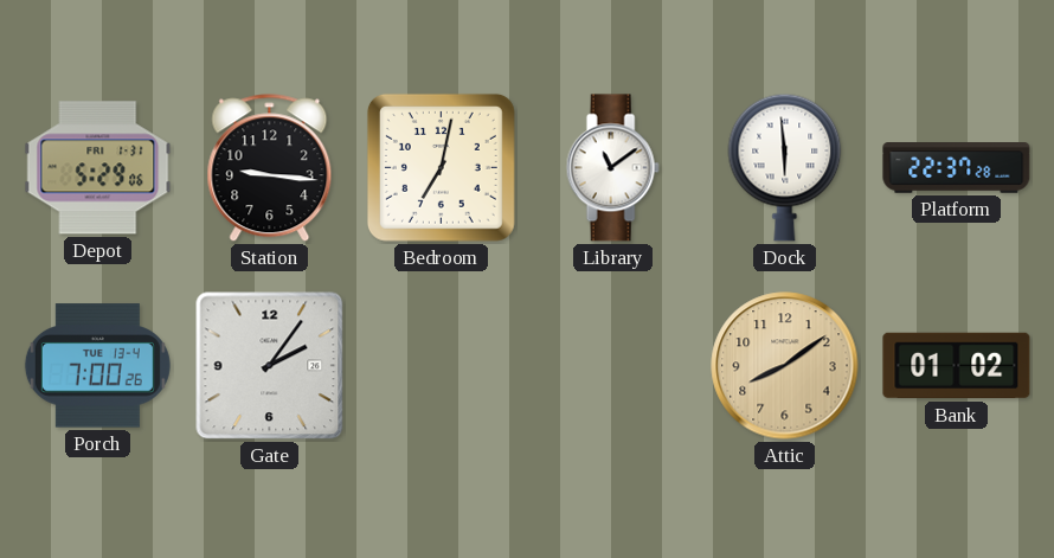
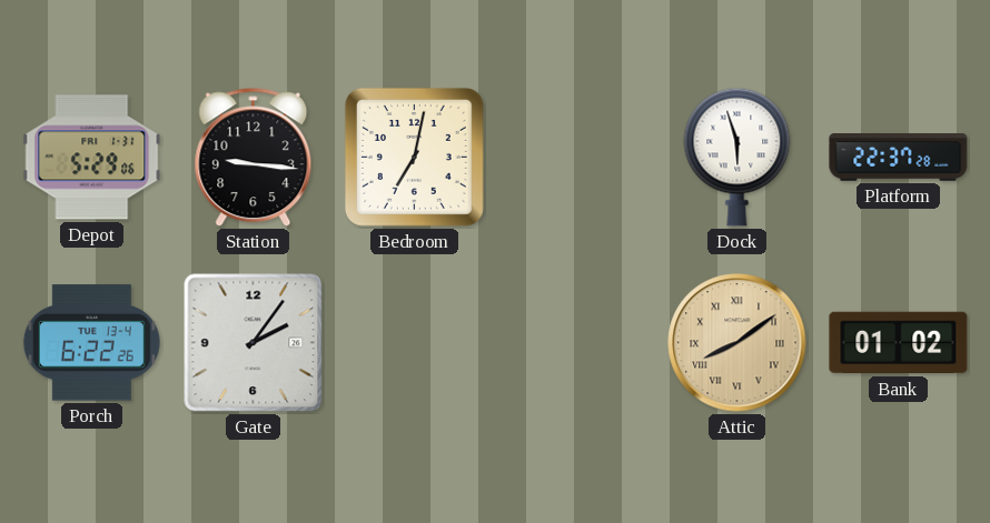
Library: 11:09 -> none (612, 168)
Dock: 5:59 -> 5:57 (737, 157)
Porch: 7:00 -> 6:22 (91, 343)
Attic numerals: Arabic -> Roman (737, 343)
